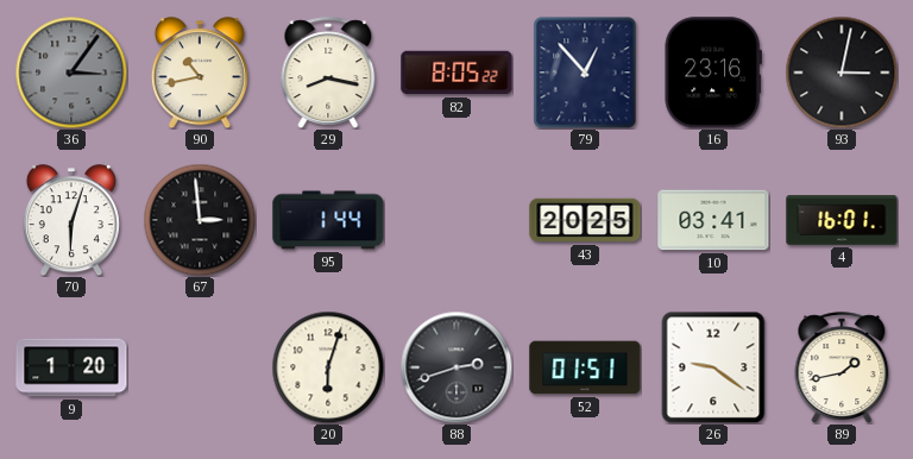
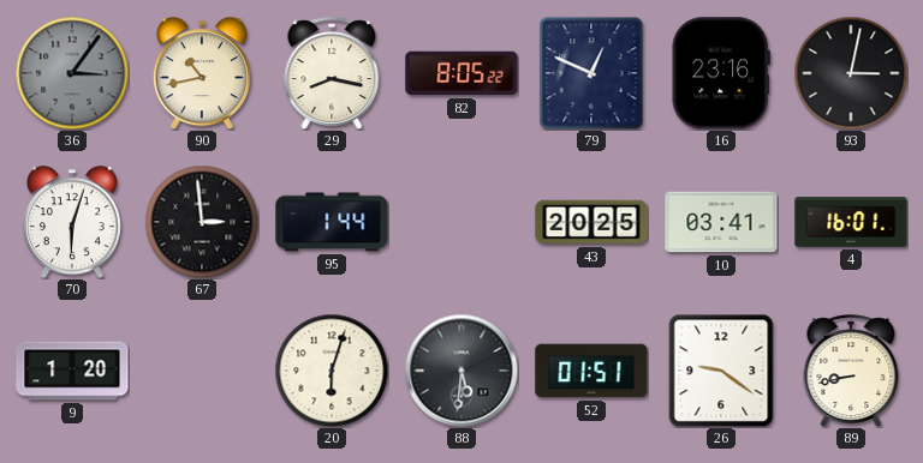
79: 12:53 -> 12:49 (591, 73)
88: 2:42 -> 5:31 (461, 371)
89: 1:43 -> 8:43 (851, 371)
